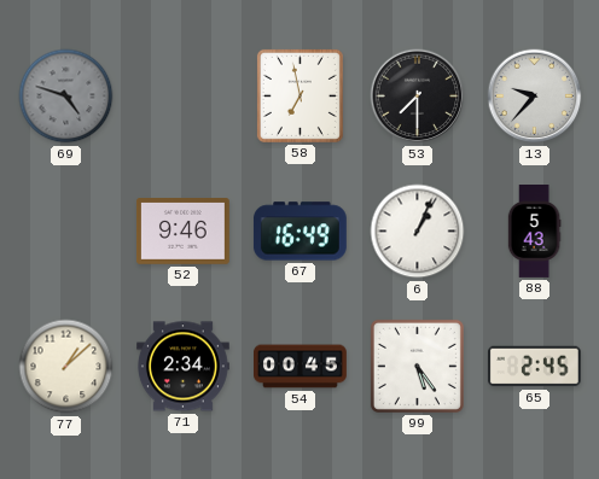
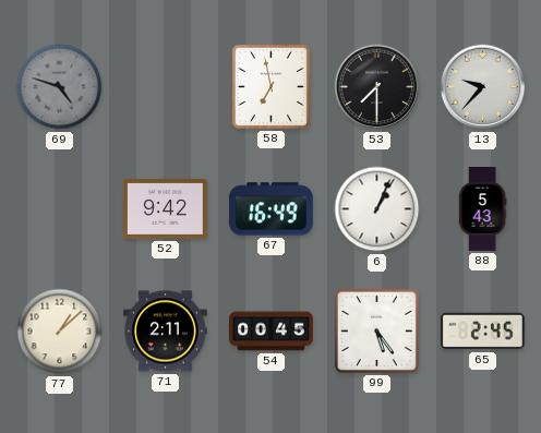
52: 9:46 -> 9:42 (165, 209)
71: 2:34 -> 2:11 (166, 332)
